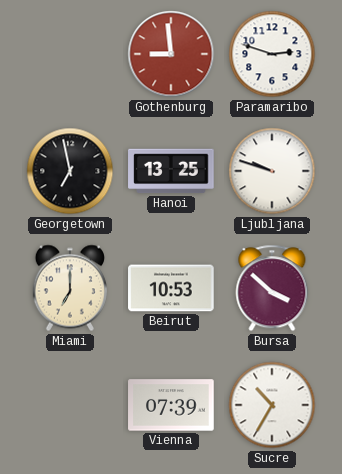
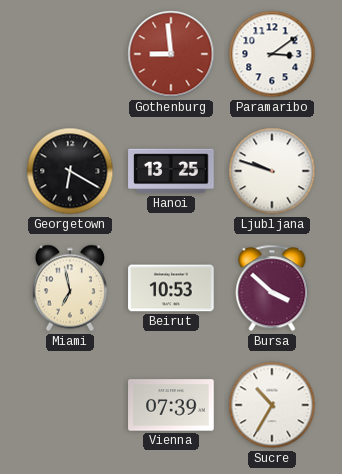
Paramaribo: 2:48 -> 3:09 (272, 54)
Georgetown: 6:58 -> 6:20 (70, 171)
Miami: 7:00 -> 6:58 (70, 288)
